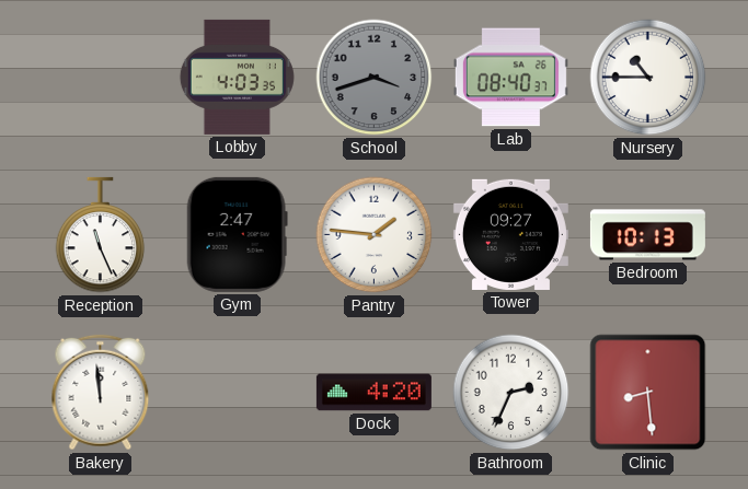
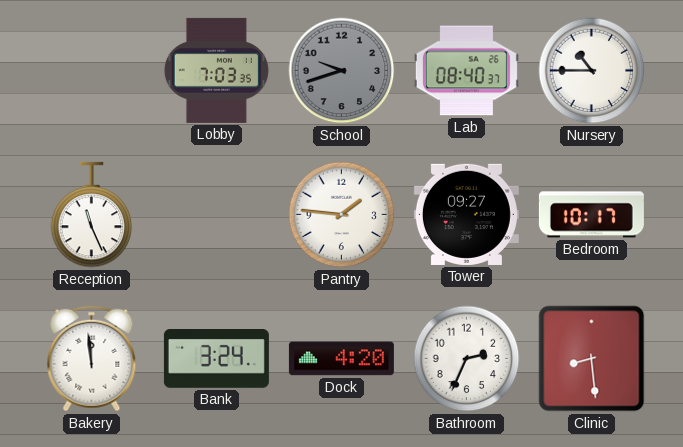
Lobby: 4:03 -> 7:03 (216, 70)
School: 3:42 -> 9:42 (342, 71)
Gym: 2:47 -> none (237, 234)
Bedroom: 10:13 -> 10:17 (591, 215)
Bank: none -> 3:24 (216, 359)
